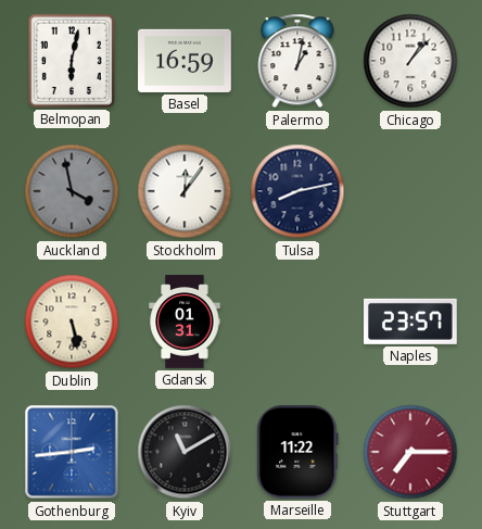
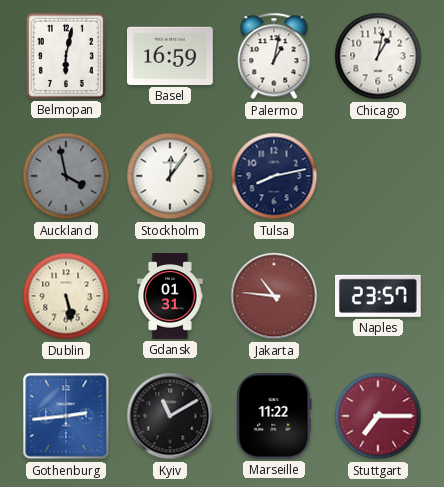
Chicago: 1:07 -> 1:02 (378, 56)
Jakarta: none -> 10:46 (274, 296)
